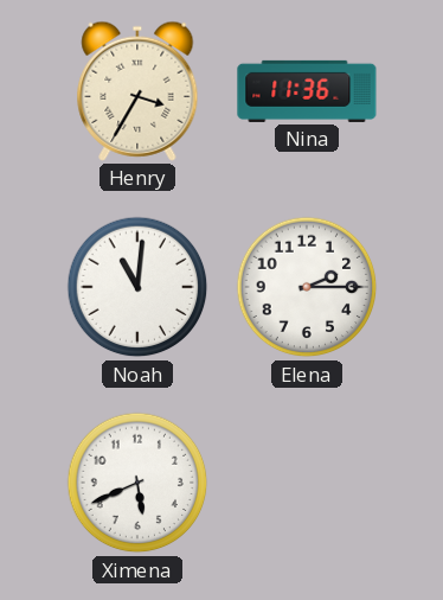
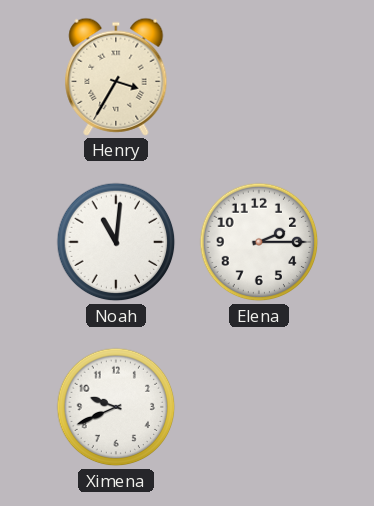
Nina: 11:36 -> none (307, 91)
Ximena: 5:41 -> 9:41 (116, 407)
